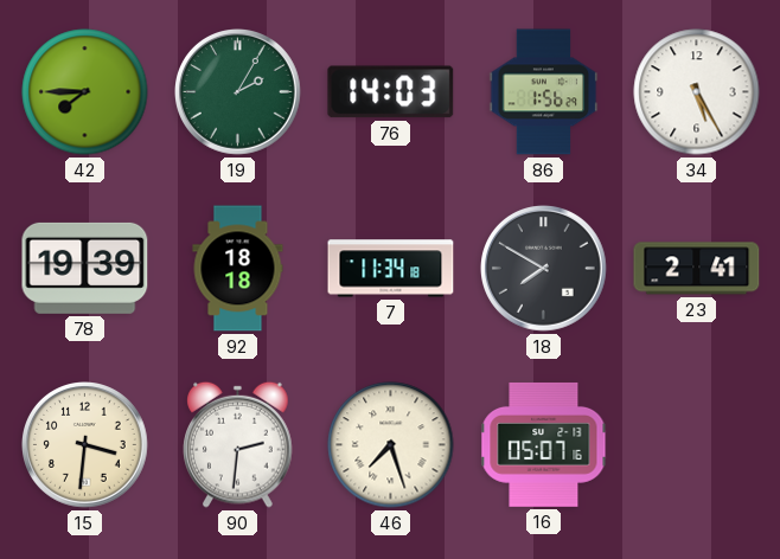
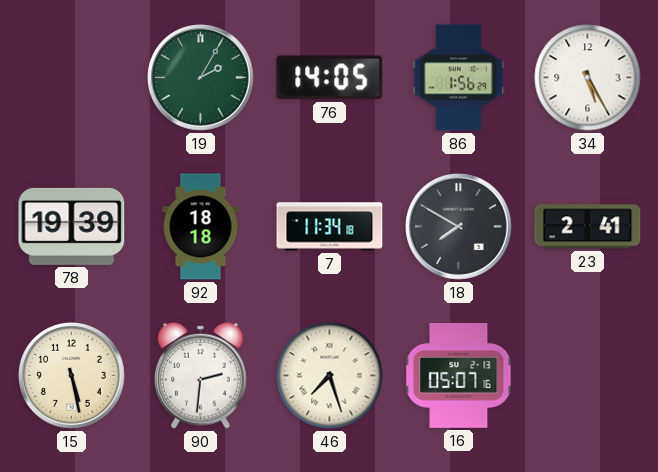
42: 7:45 -> none (85, 92)
76: 14:03 -> 14:05 (330, 78)
15: 3:31 -> 5:28 (72, 376)
